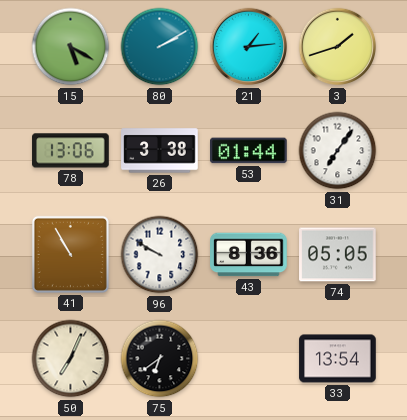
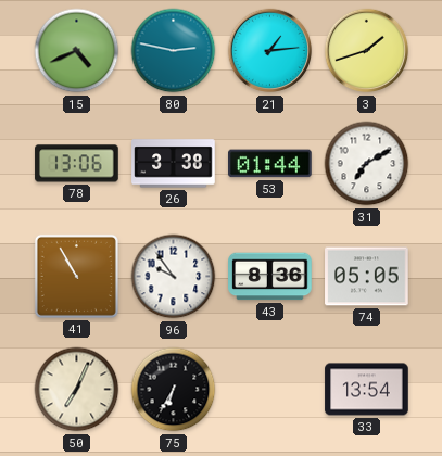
15: 5:20 -> 4:41 (77, 51)
80: 2:10 -> 2:47 (174, 51)
31: 7:06 -> 7:10 (367, 164)
96: 9:50 -> 9:54 (174, 277)
75: 6:39 -> 6:35 (174, 390)
